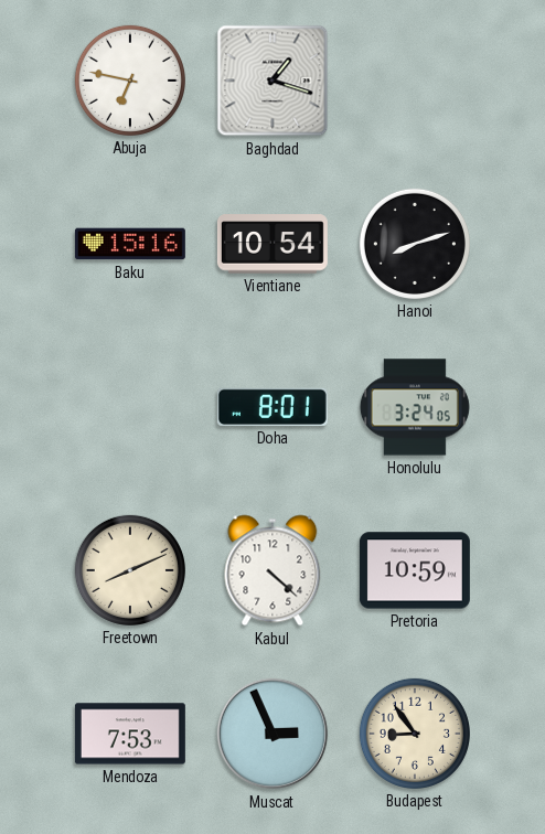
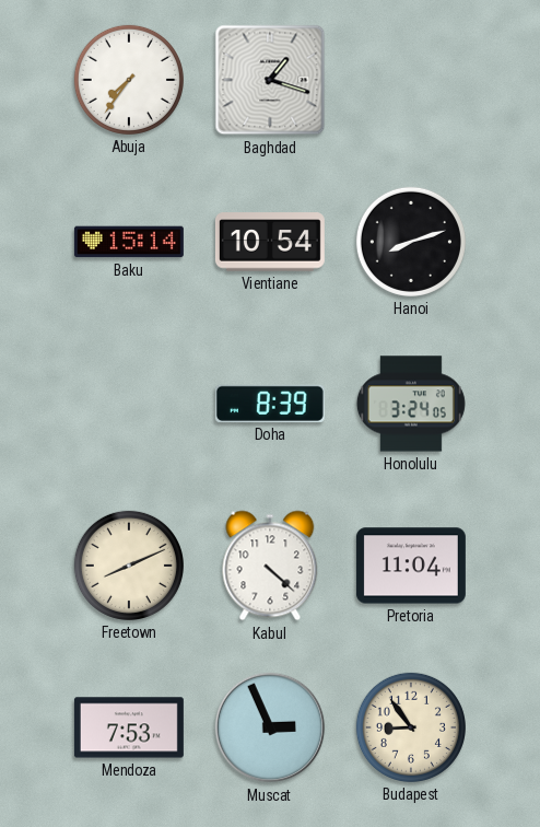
Abuja: 6:47 -> 7:36 (129, 80)
Baku: 15:16 -> 15:14 (129, 242)
Doha: 8:01 -> 8:39 (270, 404)
Pretoria: 10:59 -> 11:04 (411, 566)
